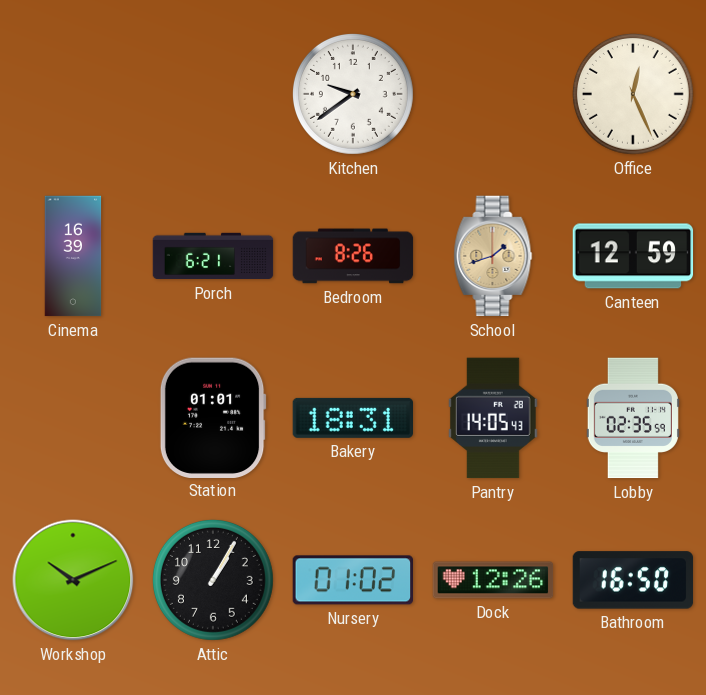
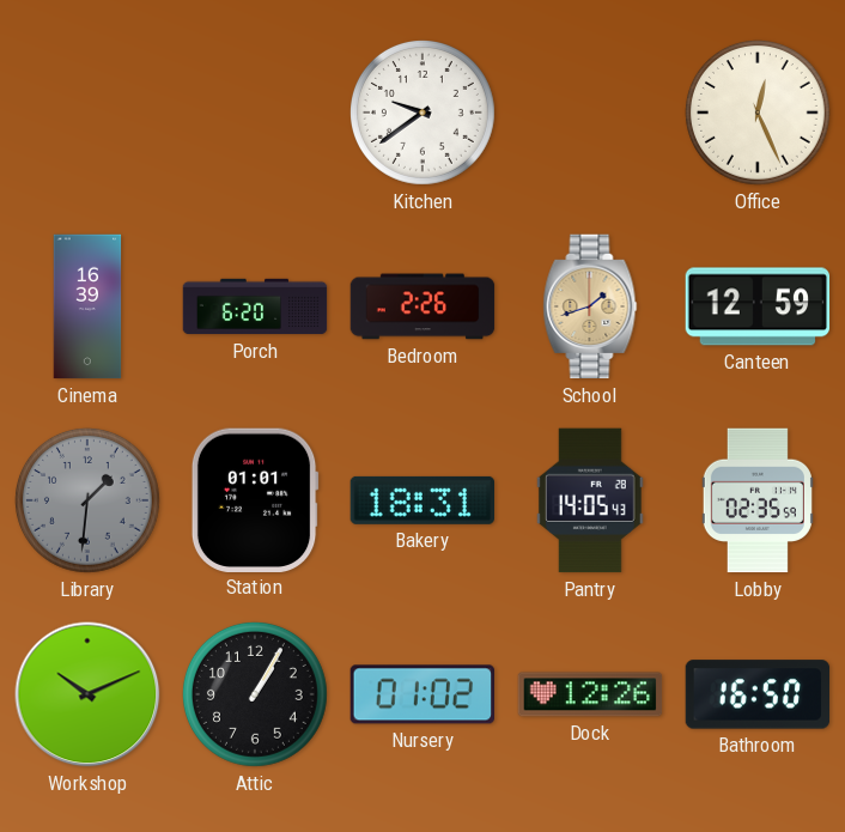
Porch: 6:21 -> 6:20 (255, 306)
Bedroom: 8:26 -> 2:26 (423, 306)
Library: none -> 1:31 (87, 500)
